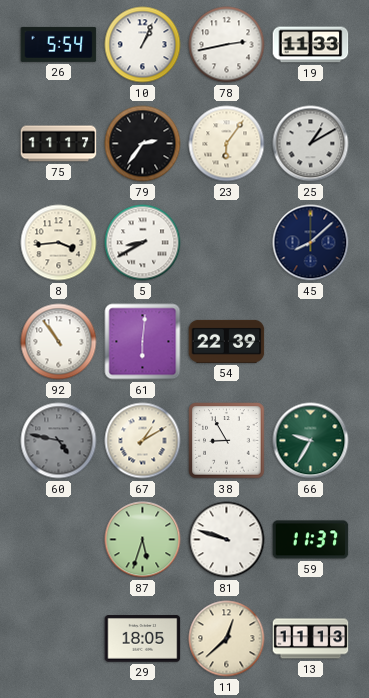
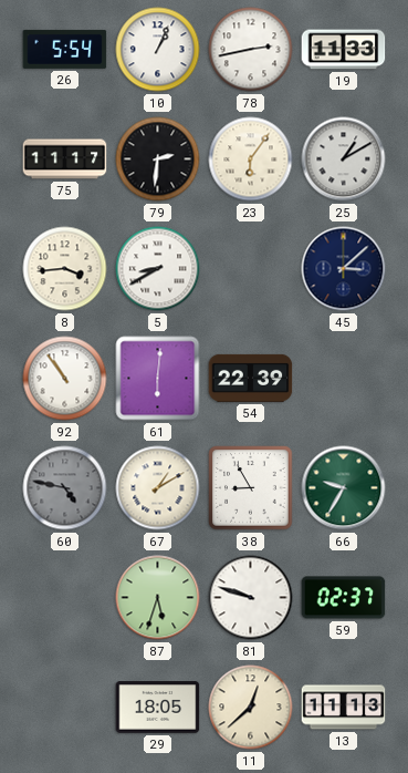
79: 2:36 -> 2:31 (158, 159)
45: 8:08 -> 3:08 (344, 269)
59: 11:37 -> 02:37 (344, 598)
